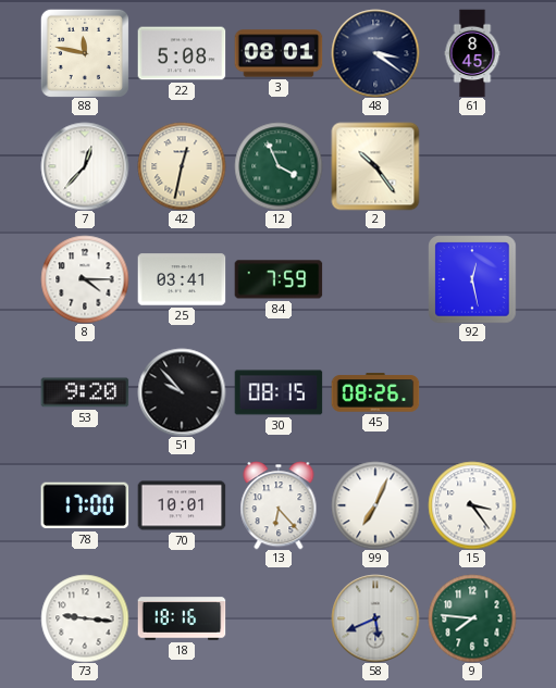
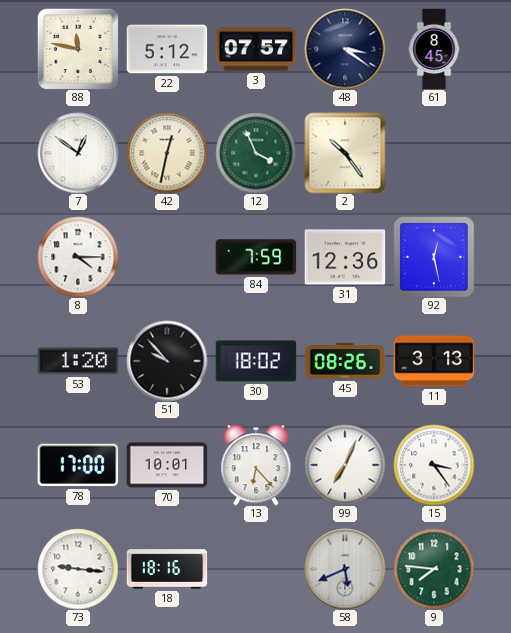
22: 5:08 -> 5:12 (167, 49)
3: 08:01 -> 07:57 (256, 49)
7: 12:37 -> 12:51 (78, 153)
25: 03:41 -> none (182, 279)
31: none -> 12:36 (345, 257)
53: 9:20 -> 1:20 (78, 361)
30: 08:15 -> 18:02 (256, 361)
11: none -> 3:13 (434, 361)
